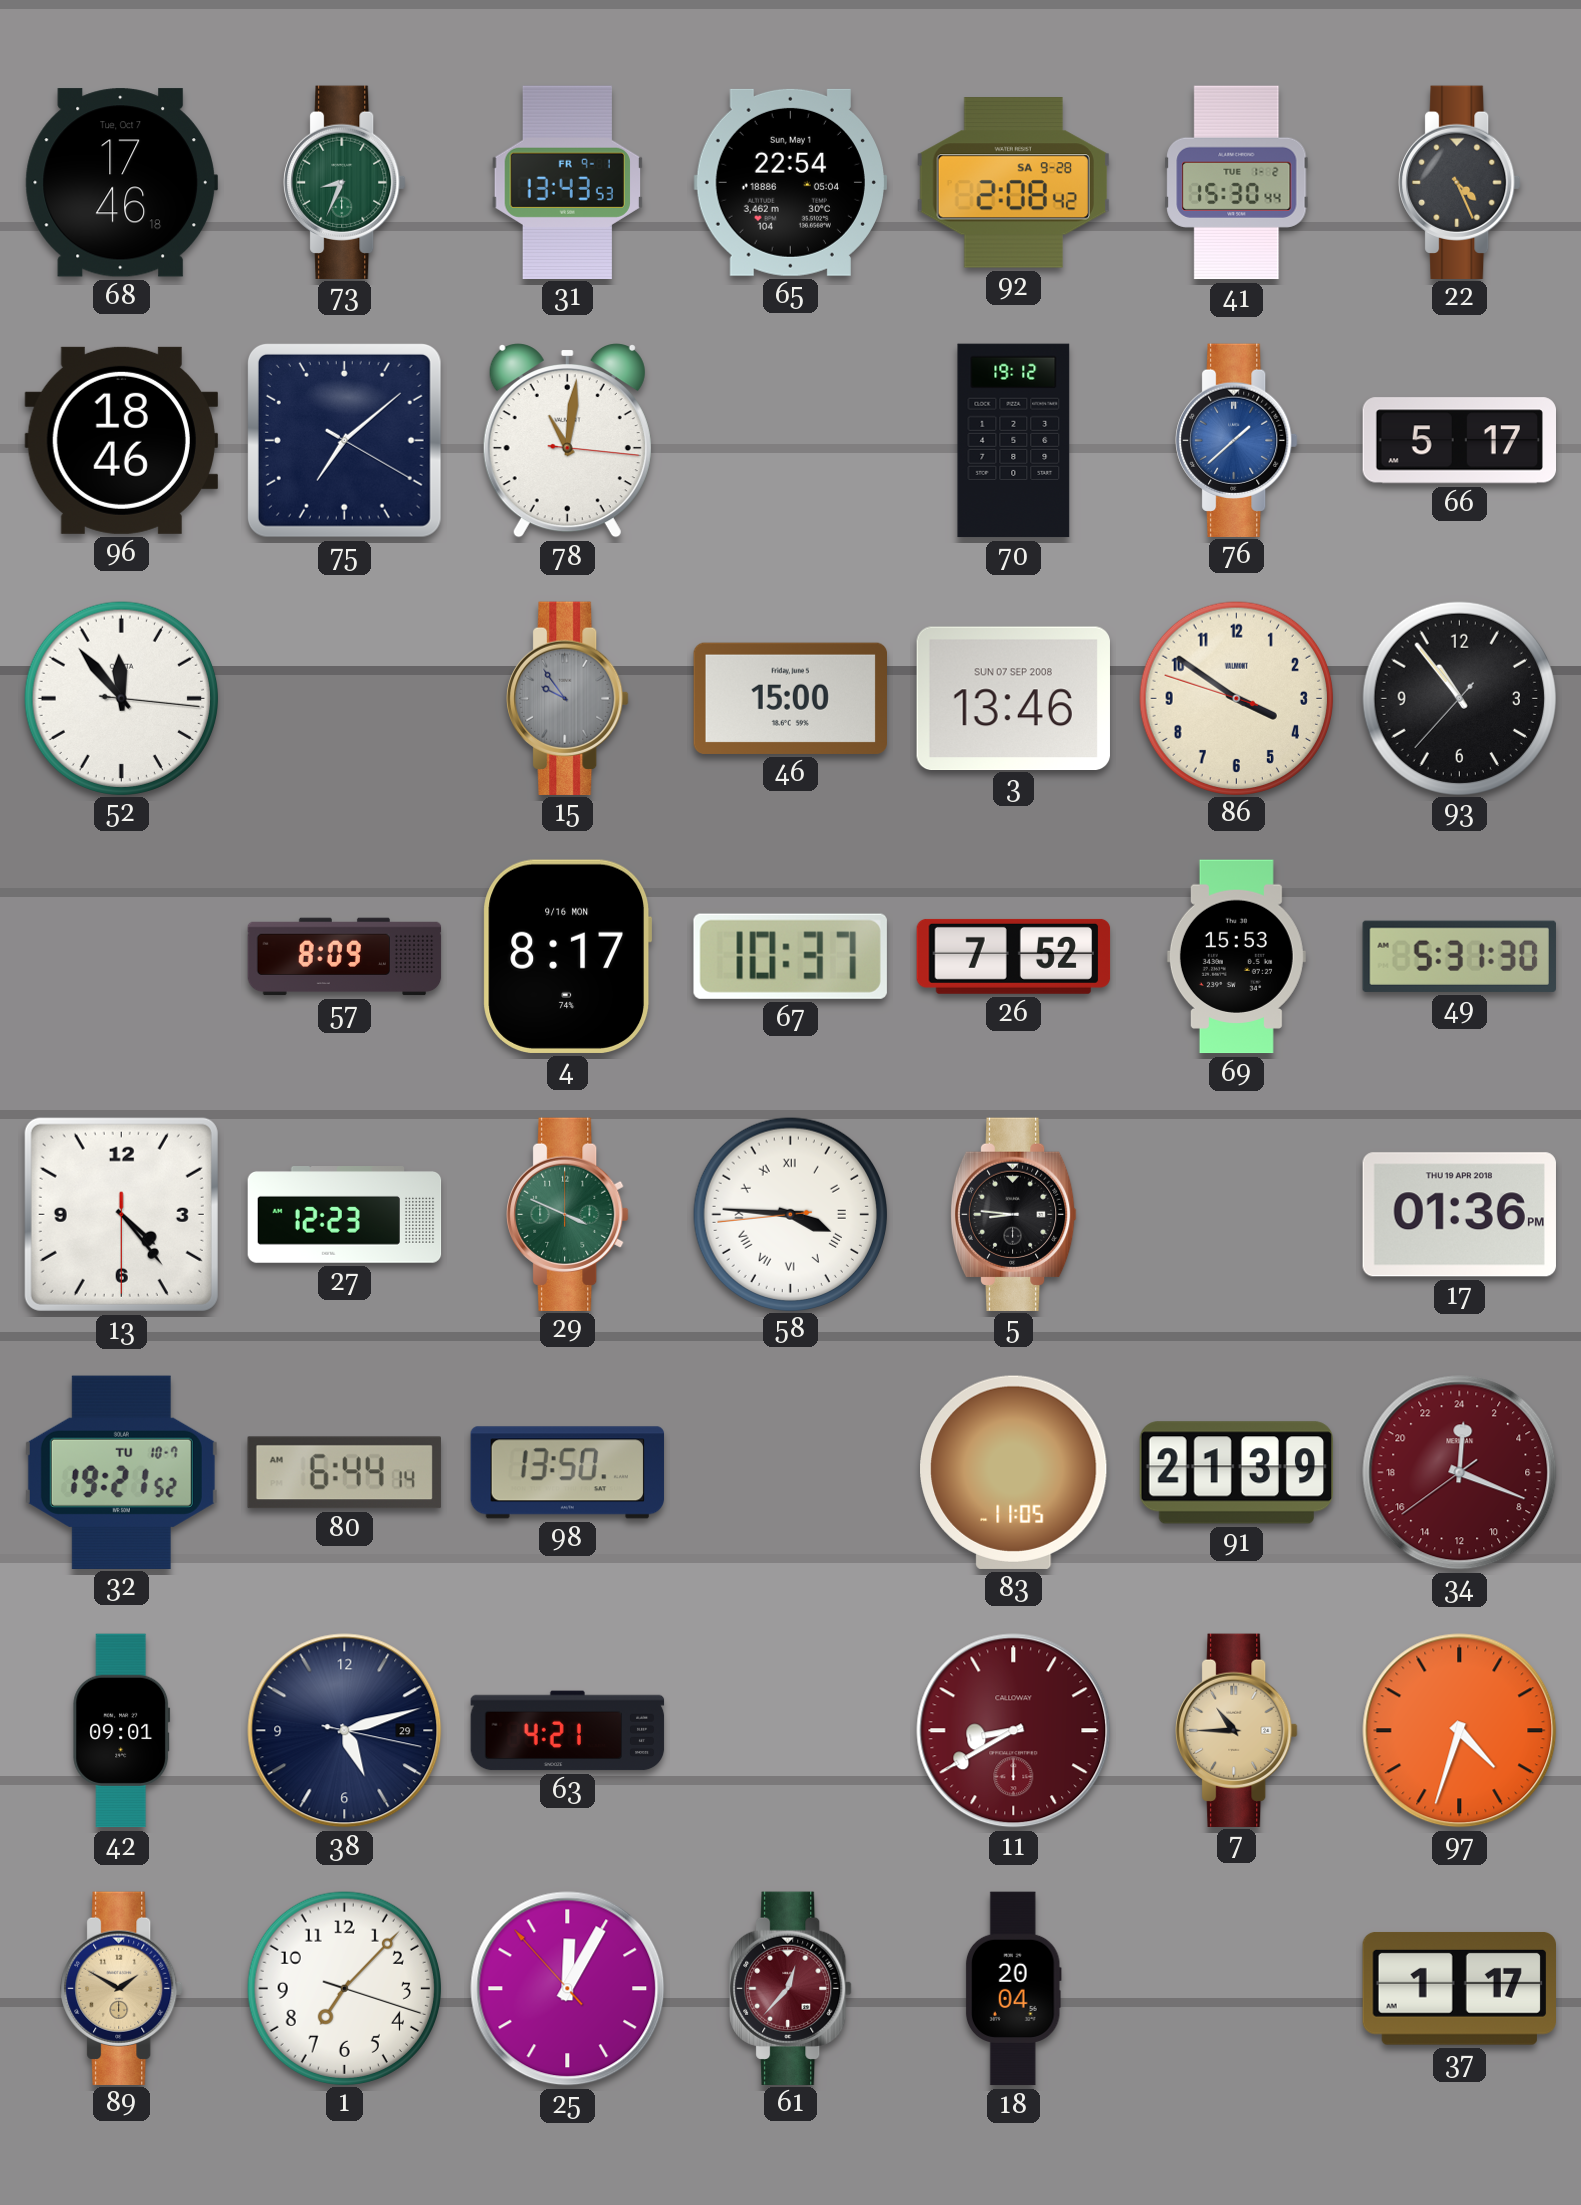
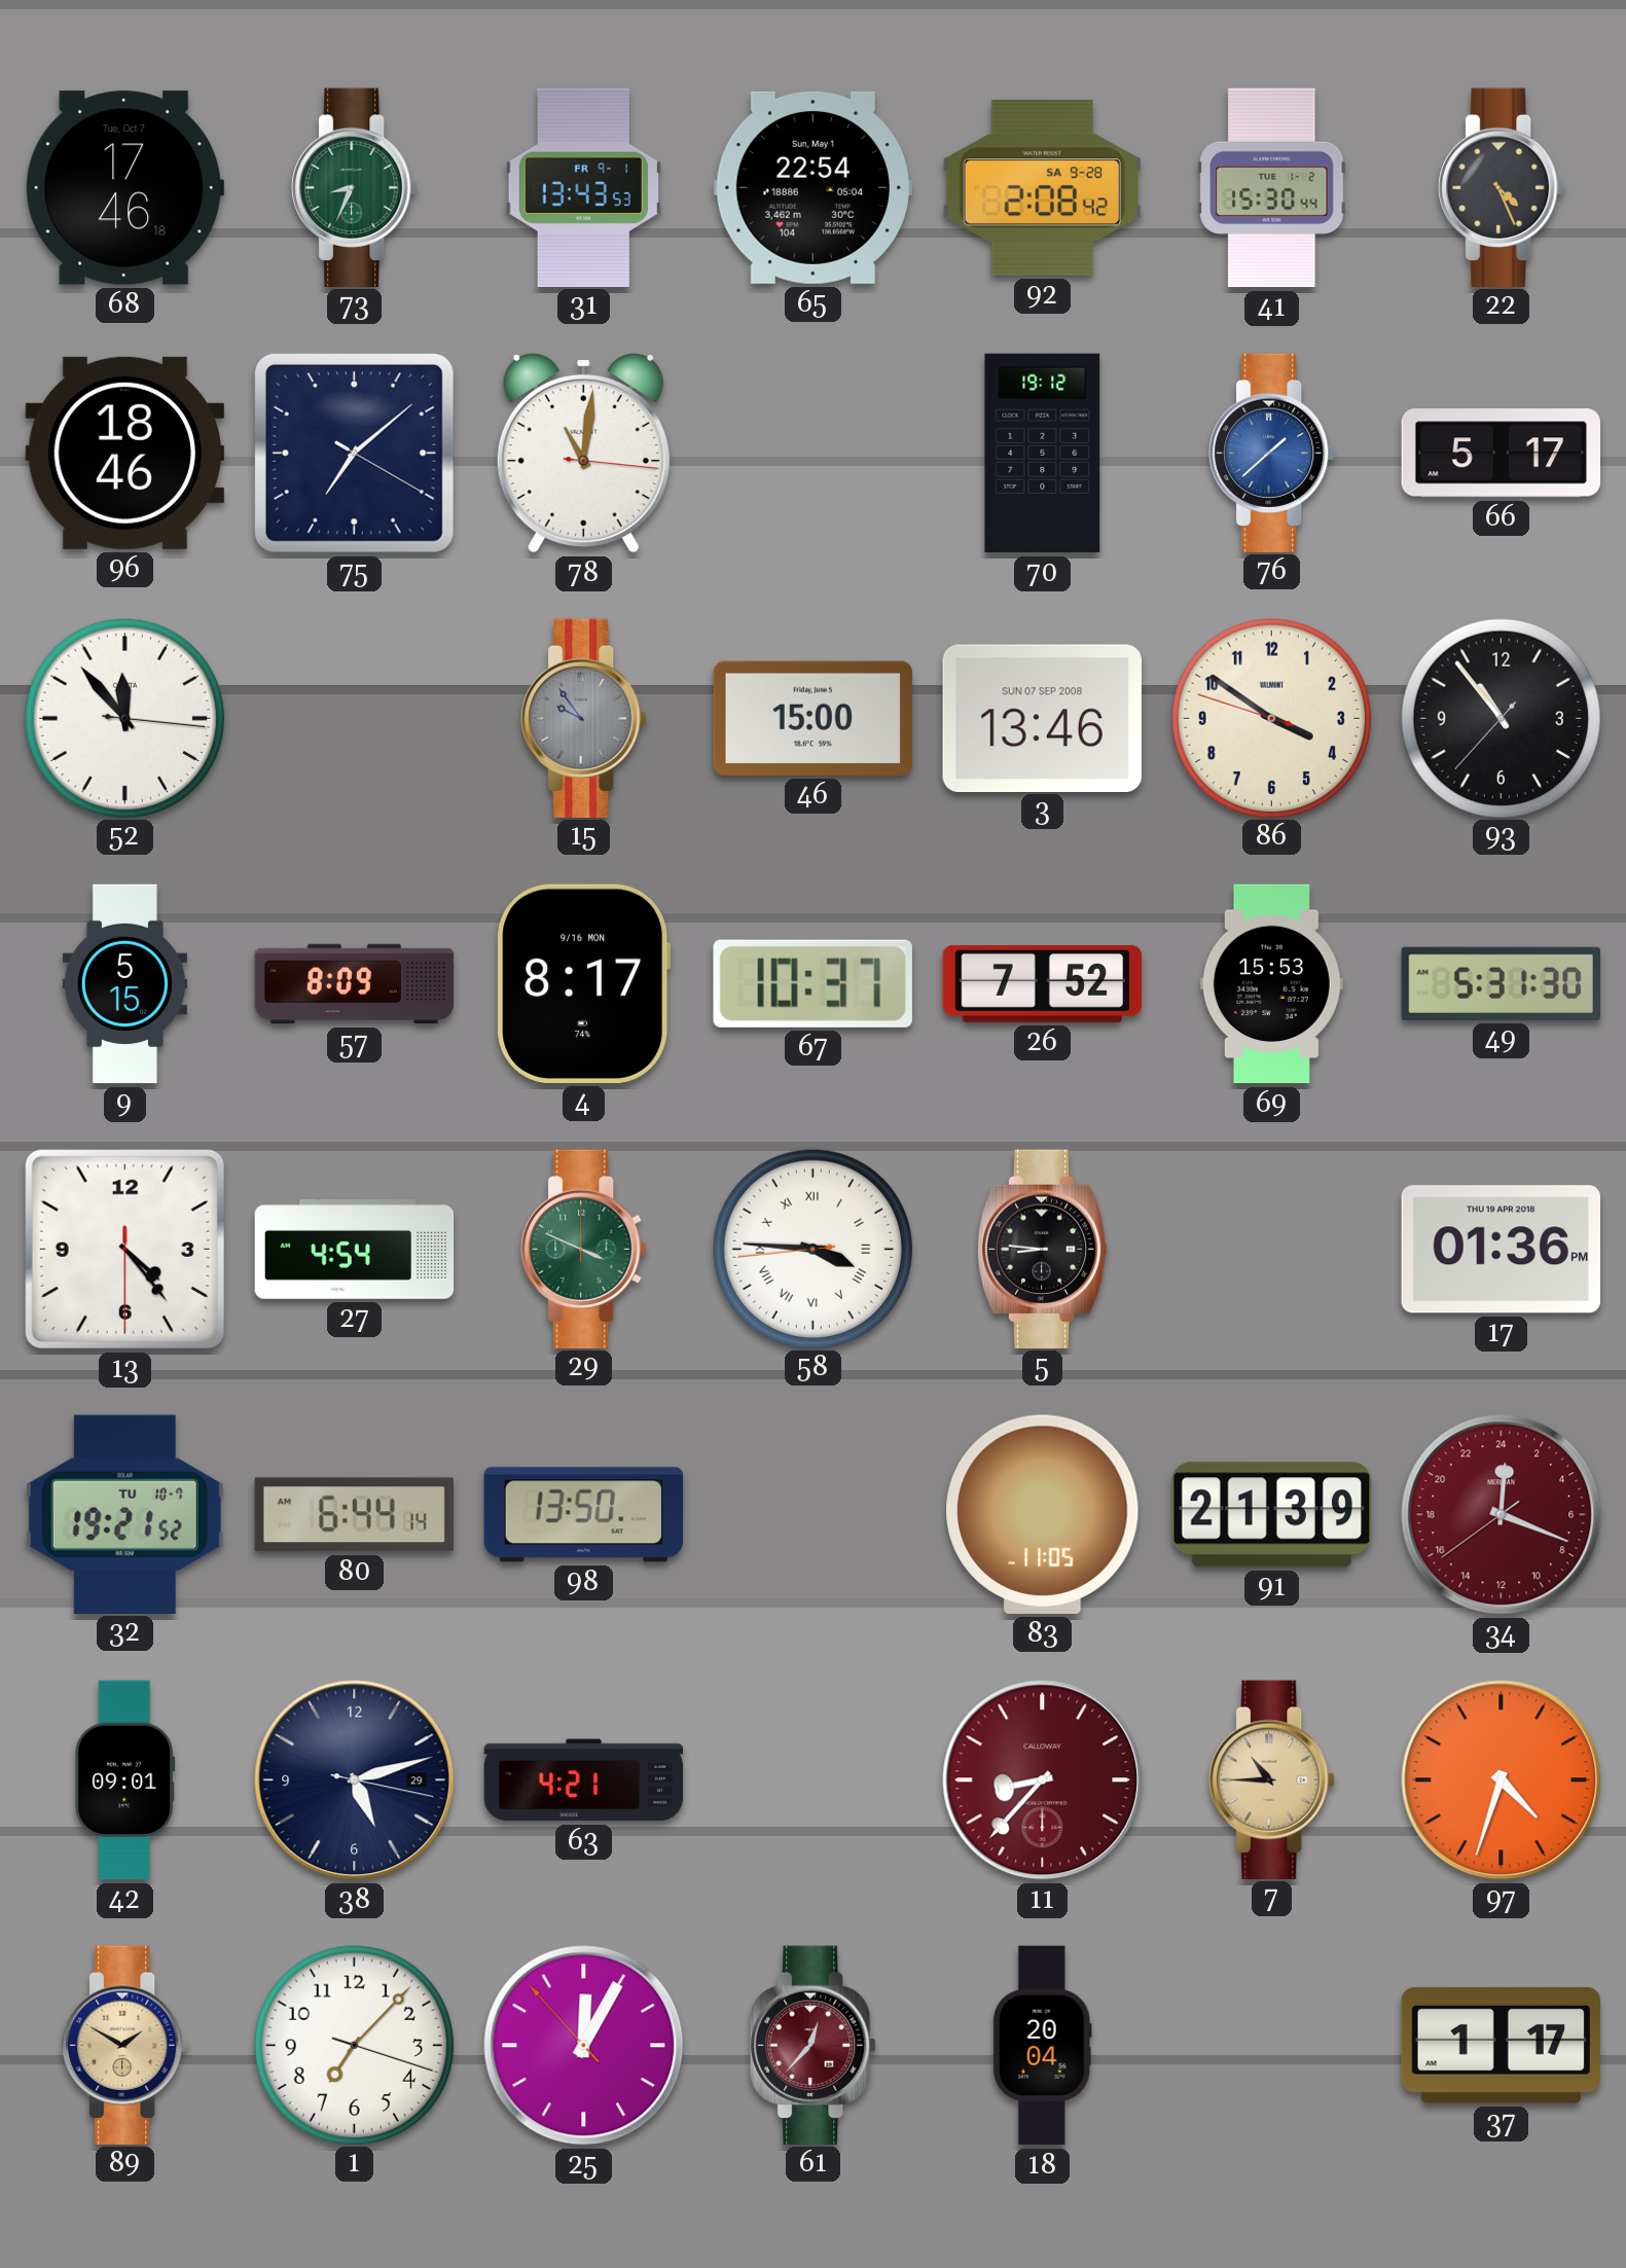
9: none -> 5:15 (124, 984)
27: 12:23 -> 4:54 (355, 1250)
11: 8:40 -> 8:37 (1043, 1780)
